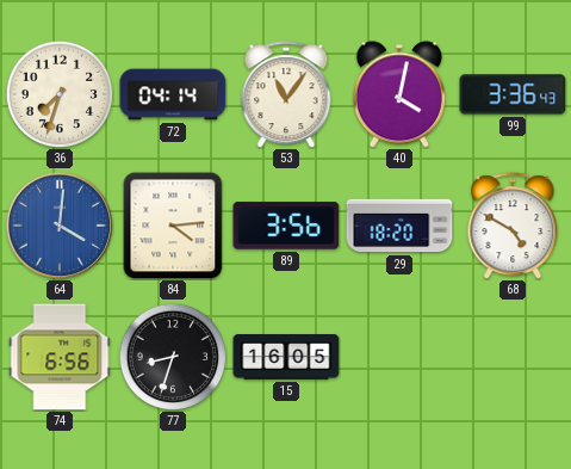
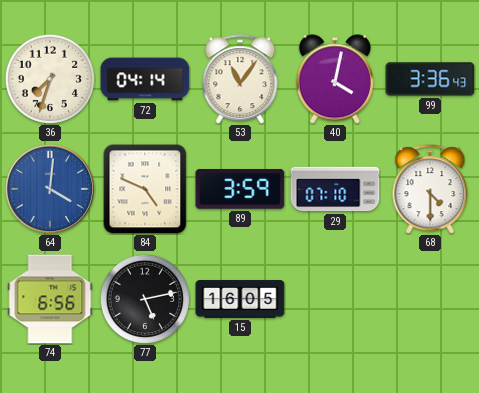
84: 4:14 -> 4:49 (145, 189)
89: 3:56 -> 3:59 (240, 189)
29: 18:20 -> 07:10 (335, 189)
68: 4:50 -> 4:30 (430, 189)
77: 8:33 -> 5:13 (145, 299)
